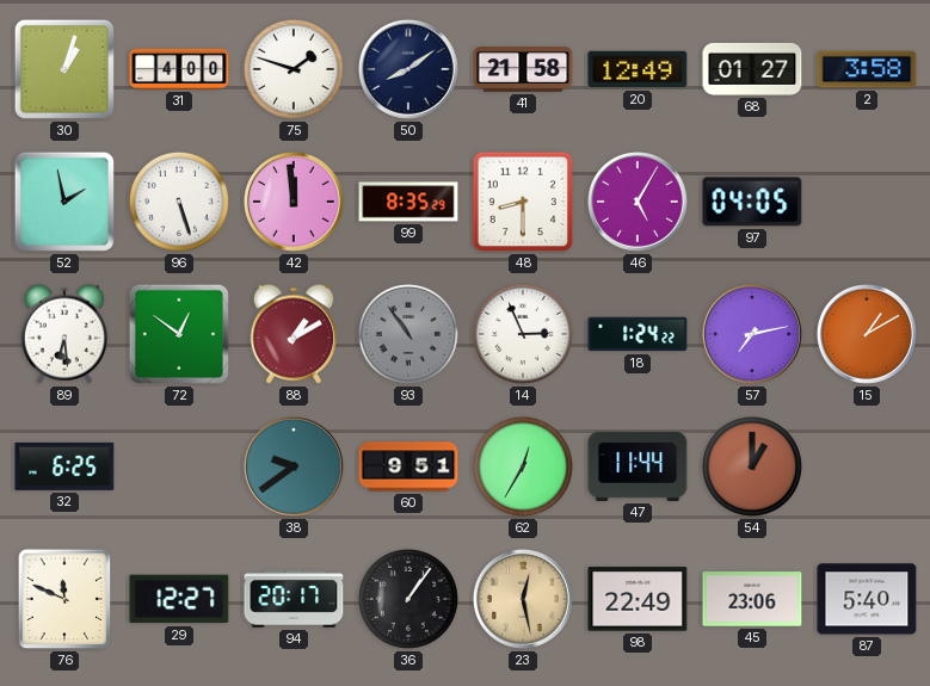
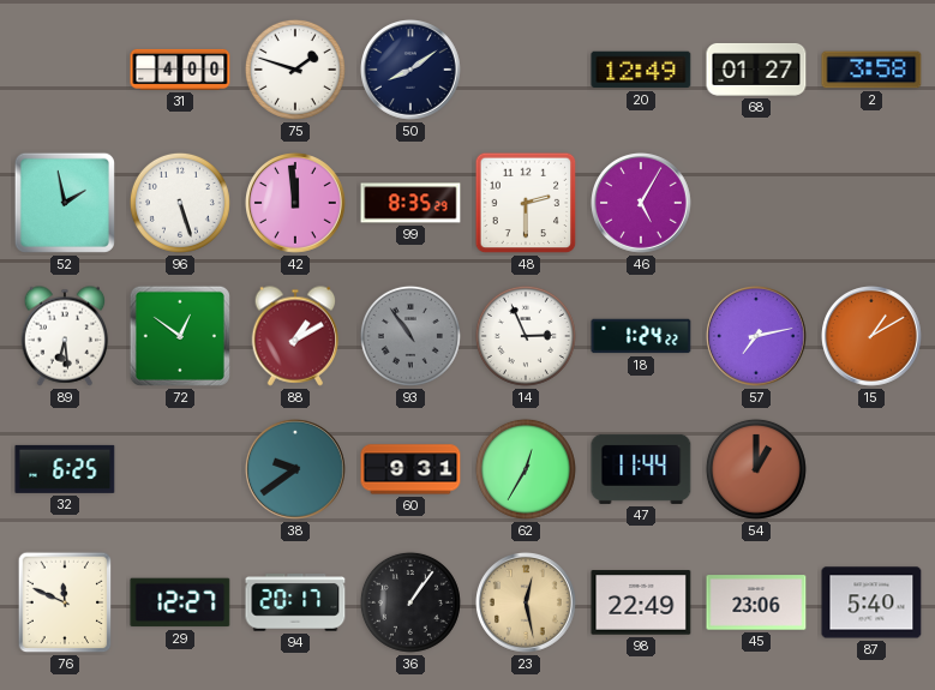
30: 1:03 -> none (64, 69)
41: 21:58 -> none (523, 69)
48: 8:30 -> 2:30 (526, 203)
97: 04:05 -> none (752, 202)
60: 9:51 -> 9:31 (410, 469)
